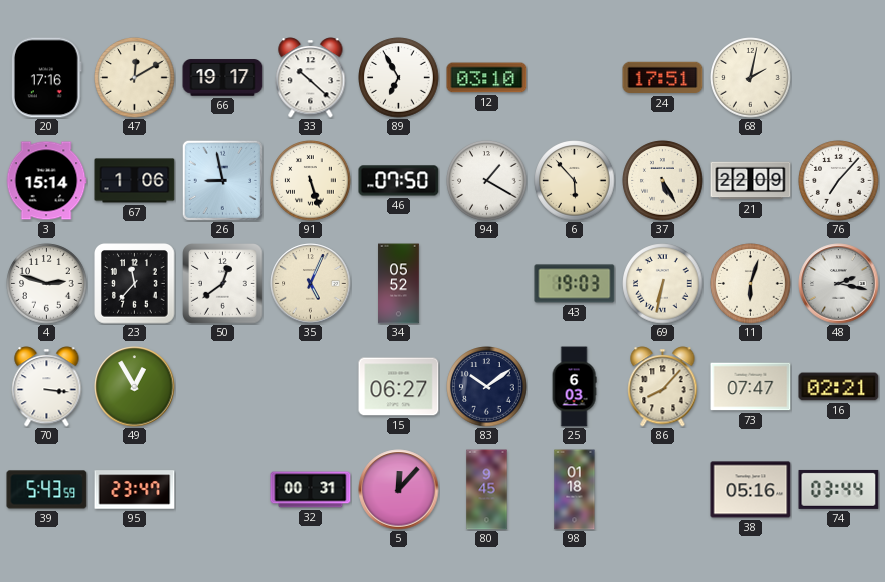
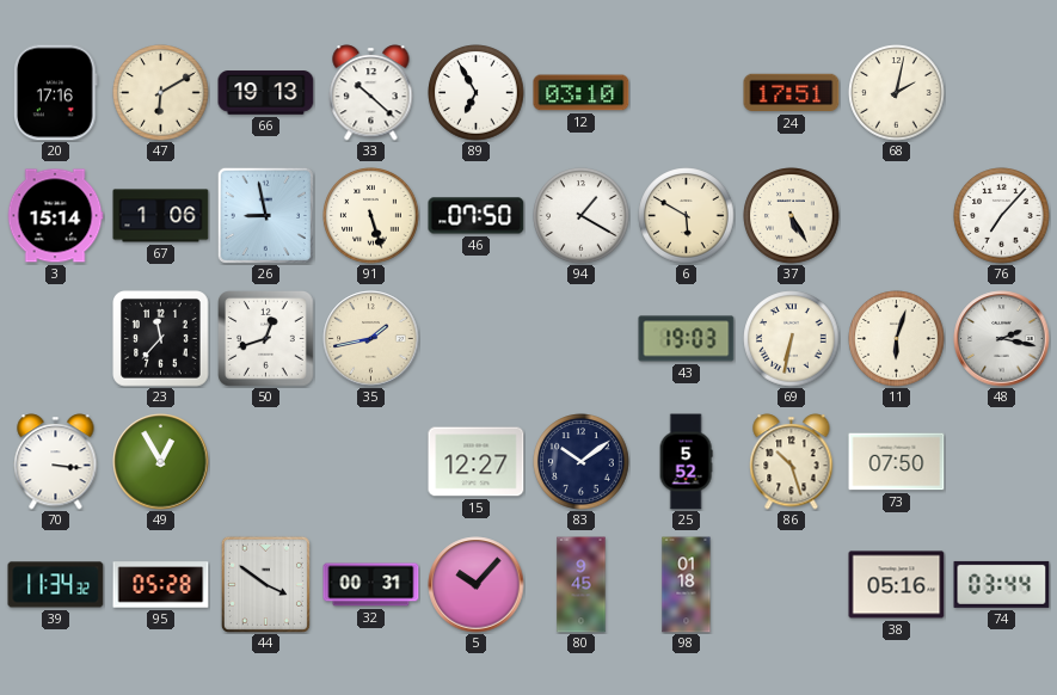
47: 12:10 -> 6:10 (161, 93)
66: 19:17 -> 19:13 (266, 93)
6: 5:53 -> 5:50 (687, 216)
21: 22:09 -> none (751, 181)
4: 2:48 -> none (47, 284)
50: 12:39 -> 12:42 (266, 339)
35: 5:04 -> 1:43 (371, 339)
34: 05:52 -> none (399, 284)
15: 06:27 -> 12:27 (477, 462)
25: 6:03 -> 5:52 (686, 462)
86: 8:07 -> 10:27 (792, 462)
73: 07:47 -> 07:50 (897, 462)
16: 02:21 -> none (839, 387)
39: 5:43 -> 11:34 (56, 585)
95: 23:47 -> 05:28 (161, 585)
44: none -> 3:51 (265, 584)
5: 12:07 -> 10:07 (477, 585)
